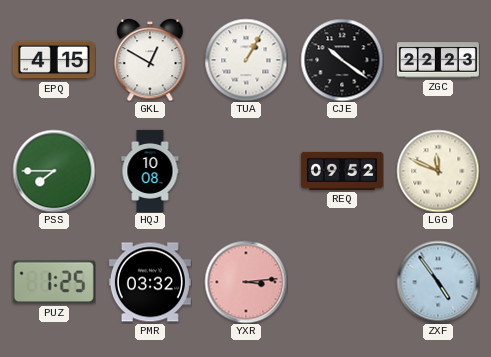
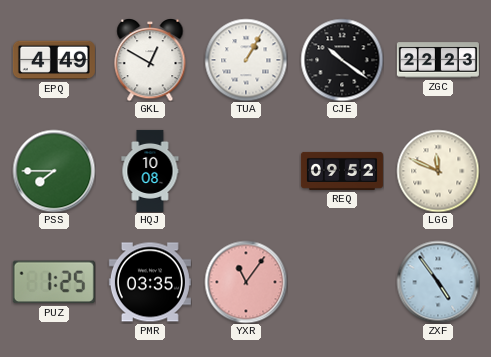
EPQ: 4:15 -> 4:49 (54, 60)
PMR: 03:32 -> 03:35 (150, 282)
YXR: 3:14 -> 11:06 (246, 282)
